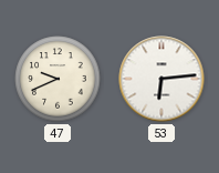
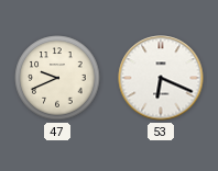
53: 6:14 -> 6:19 (161, 78)
